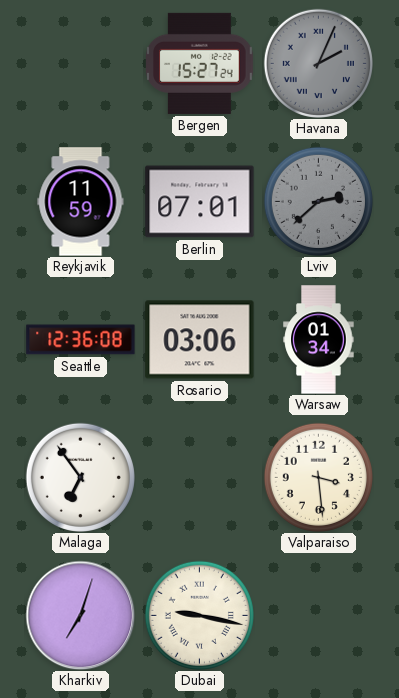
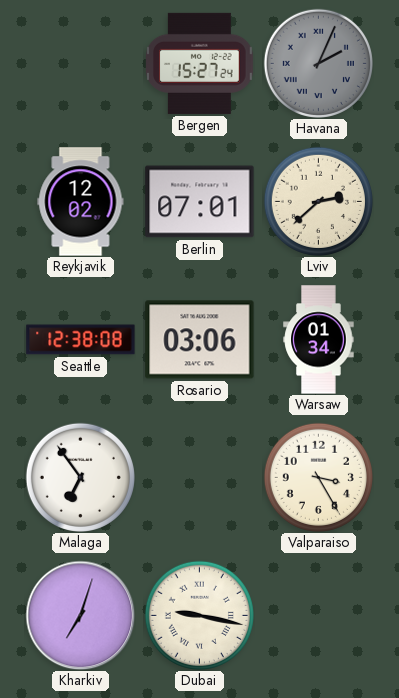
Reykjavik: 11:59 -> 12:02 (81, 202)
Lviv dial: grey -> cream (318, 201)
Seattle: 12:36 -> 12:38 (81, 340)
Valparaiso: 3:29 -> 3:25 (318, 477)
